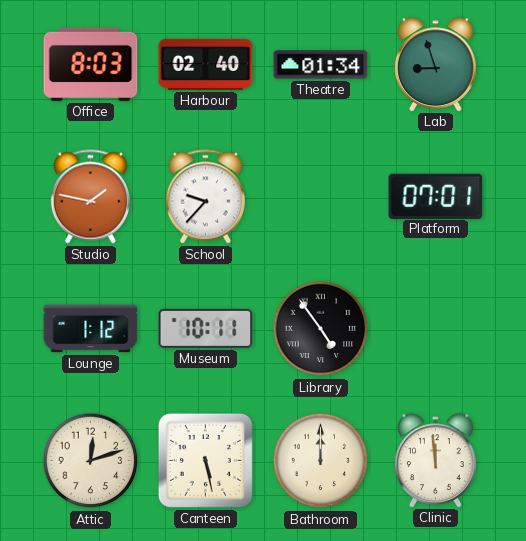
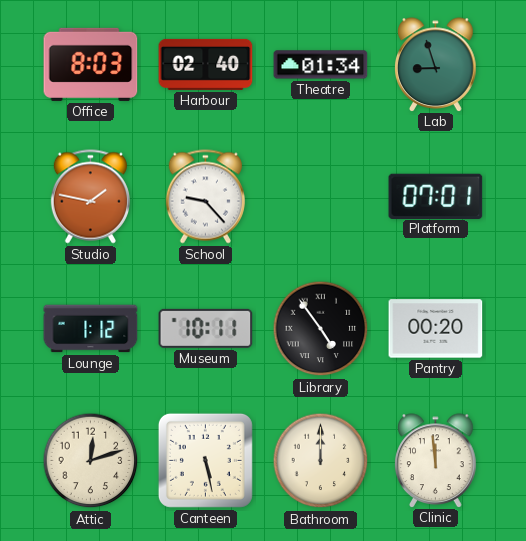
School: 9:37 -> 9:23 (205, 197)
Pantry: none -> 00:20 (436, 329)
